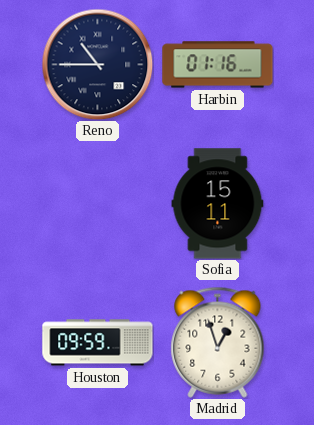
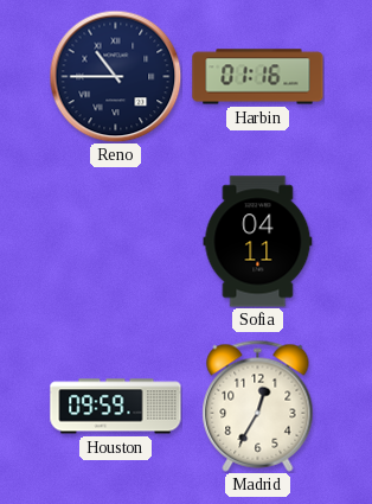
Sofia: 15:11 -> 04:11 (258, 242)
Madrid: 12:57 -> 12:35 (258, 406)
